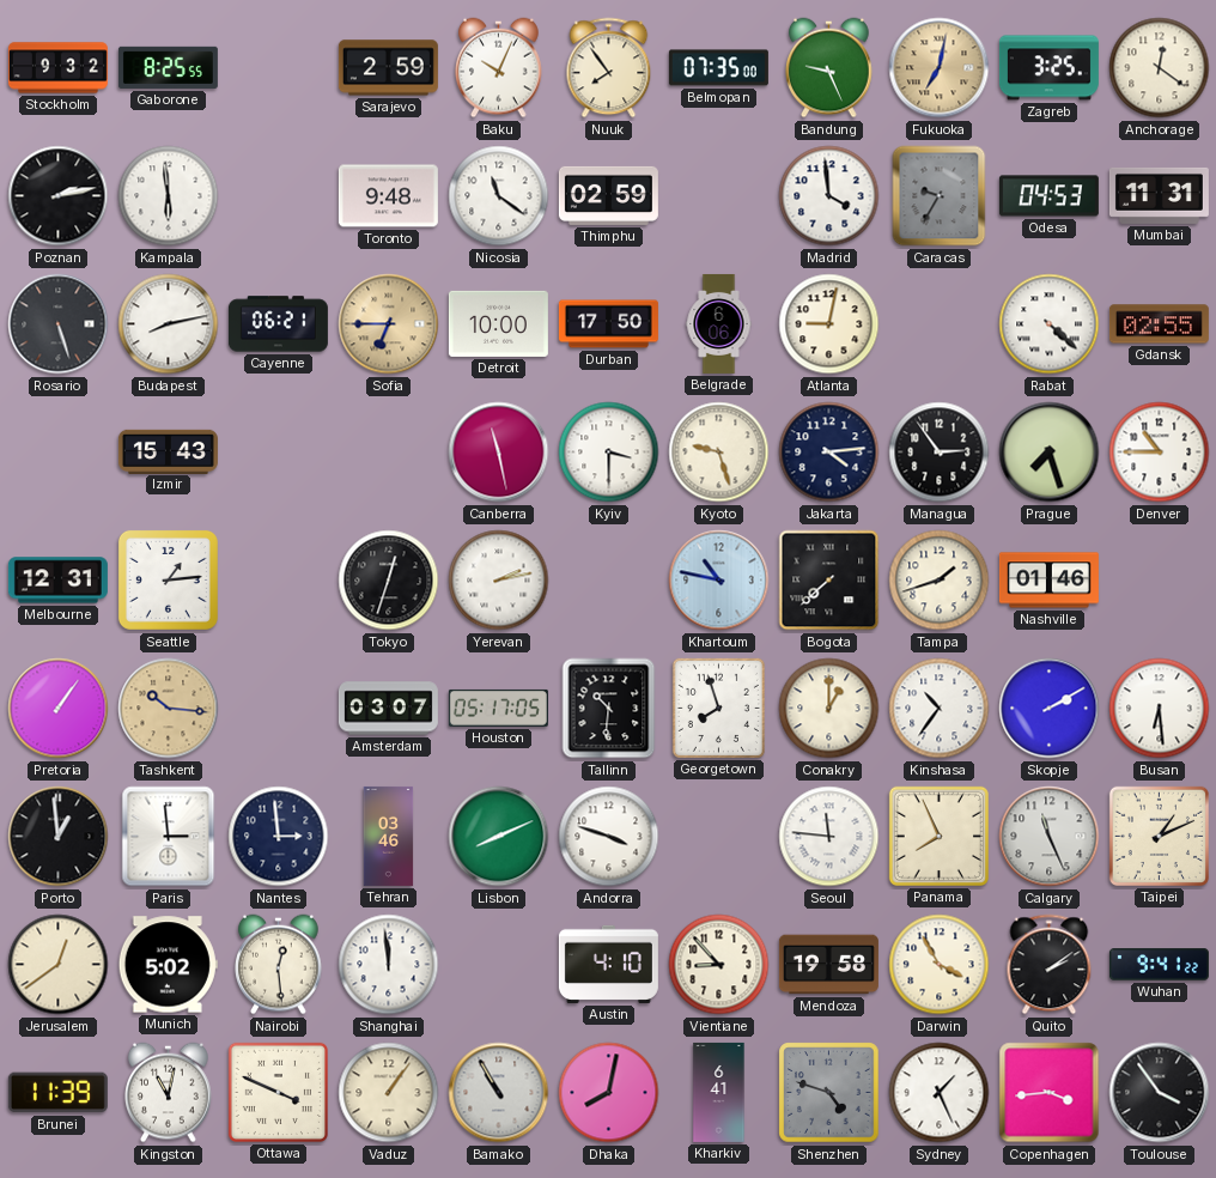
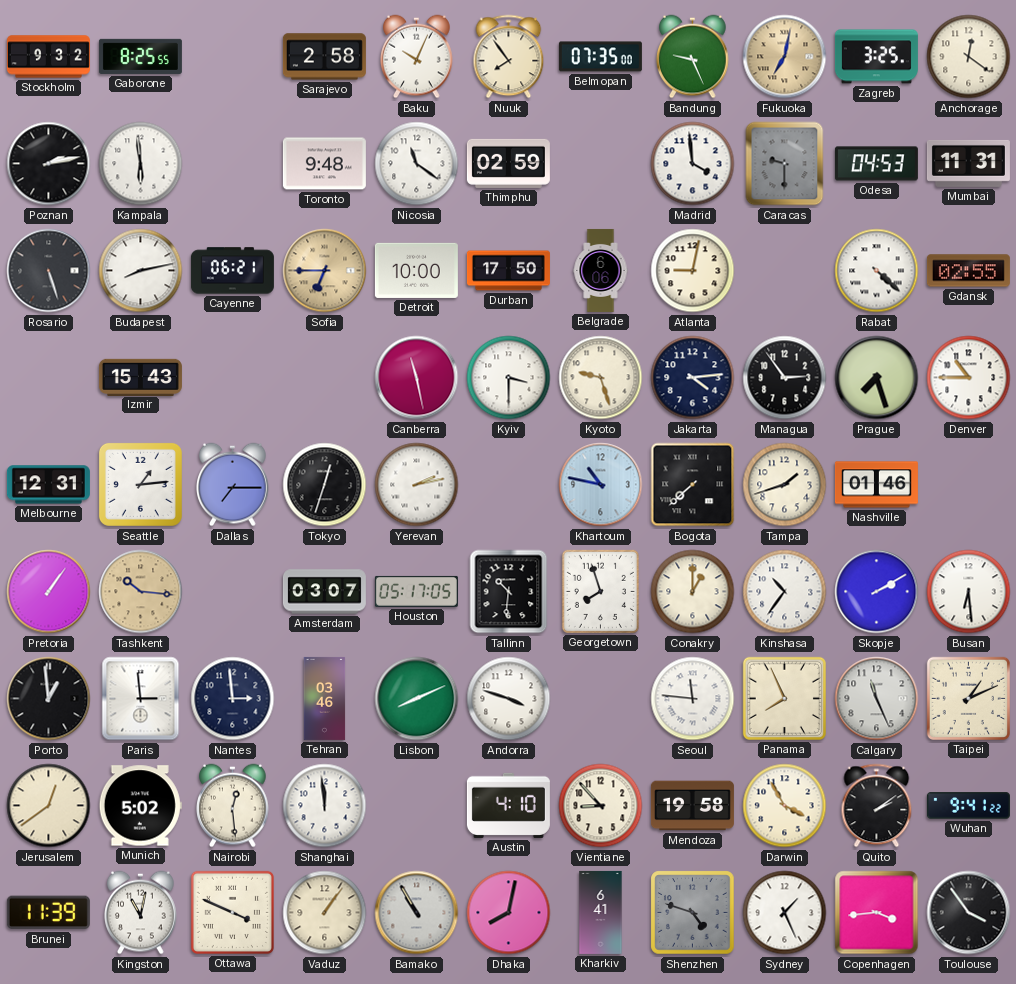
Sarajevo: 2:59 -> 2:58 (324, 57)
Caracas: 9:35 -> 9:30 (785, 164)
Dallas: none -> 7:15 (233, 485)
